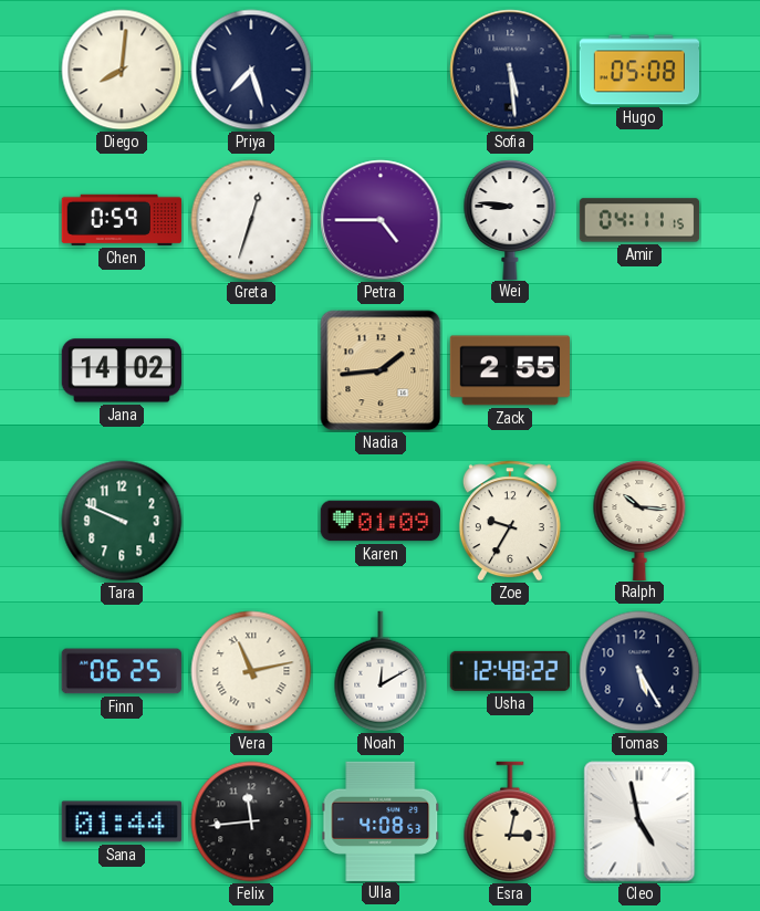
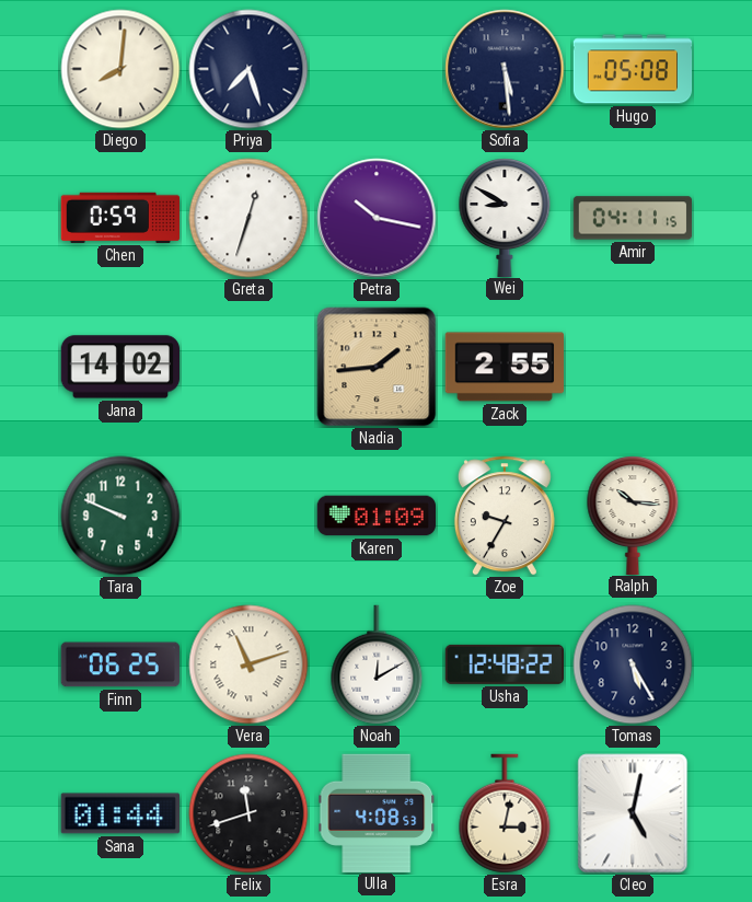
Petra: 4:45 -> 10:17 (377, 218)
Wei: 8:46 -> 8:50 (505, 217)
Vera: 11:13 -> 11:12 (248, 664)
Felix: 11:44 -> 11:42 (248, 813)
Cleo: 4:58 -> 5:02 (633, 813)
